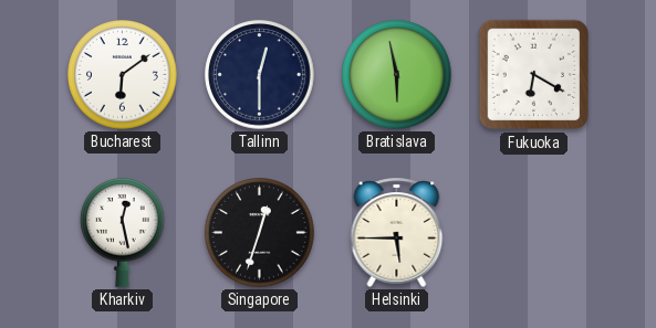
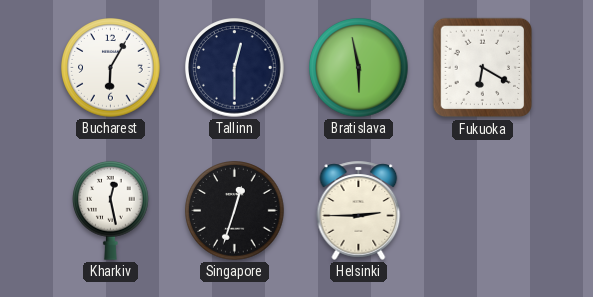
Bucharest: 6:09 -> 6:05 (111, 68)
Helsinki: 5:45 -> 2:45 (359, 210)
